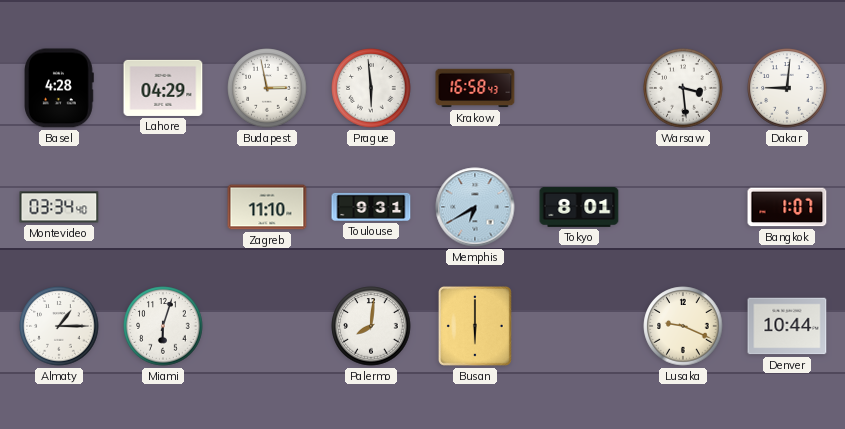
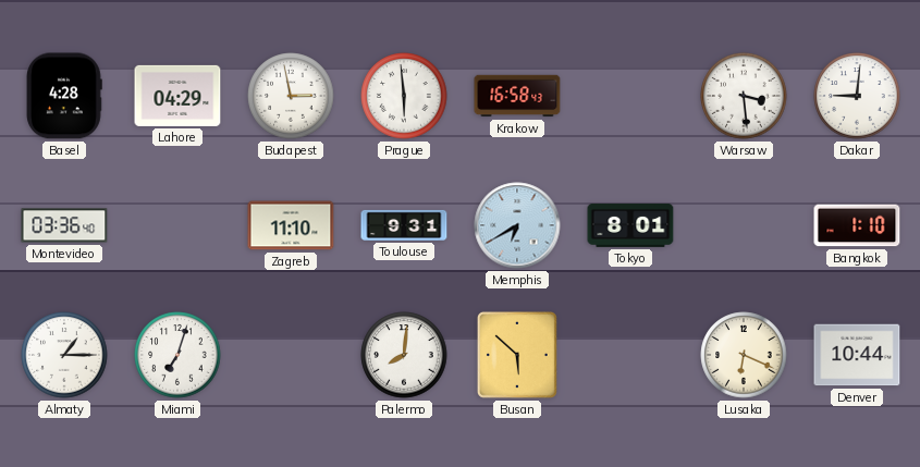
Montevideo: 03:34 -> 03:36 (64, 225)
Bangkok: 1:07 -> 1:10 (857, 225)
Miami: 6:03 -> 7:03 (177, 355)
Busan: 6:00 -> 5:52 (517, 355)
Lusaka: 9:19 -> 6:19 (744, 355)
